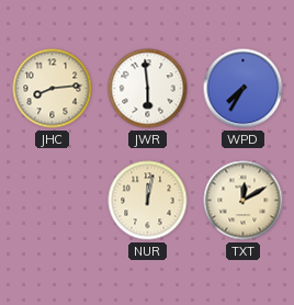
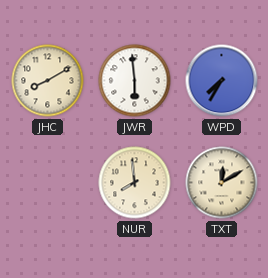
JHC: 8:14 -> 8:10 (48, 81)
NUR: 12:02 -> 7:59 (135, 183)
